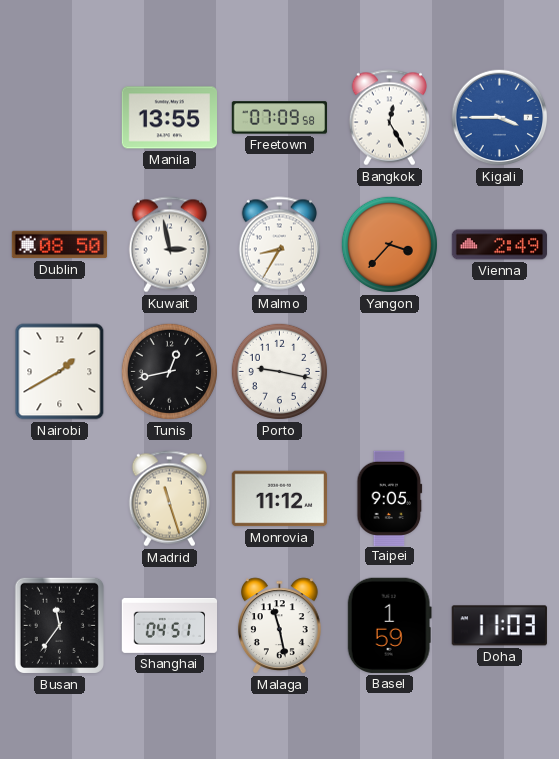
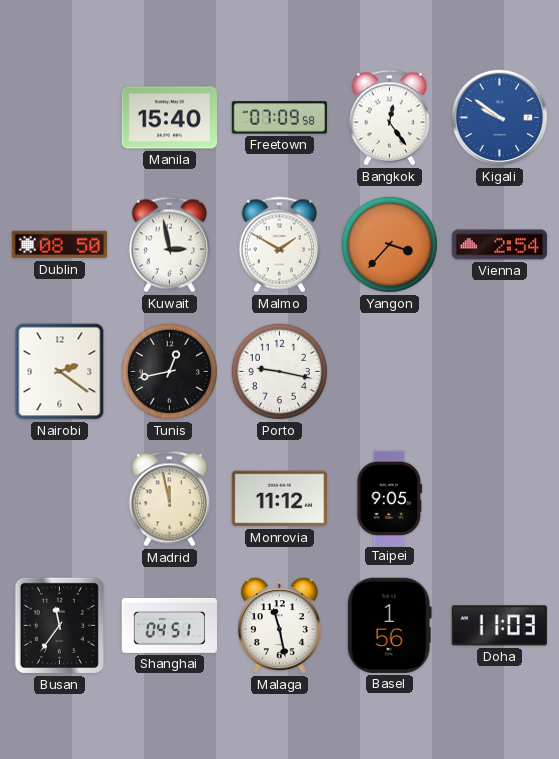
Manila: 13:55 -> 15:40 (170, 118)
Bangkok: 12:25 -> 12:24 (389, 118)
Kigali: 3:45 -> 9:51 (500, 118)
Malmo: 8:35 -> 1:50 (279, 245)
Vienna: 2:49 -> 2:54 (500, 245)
Nairobi: 1:40 -> 2:21 (60, 372)
Madrid: 11:27 -> 11:58 (169, 499)
Basel: 1:59 -> 1:56 (389, 625)
